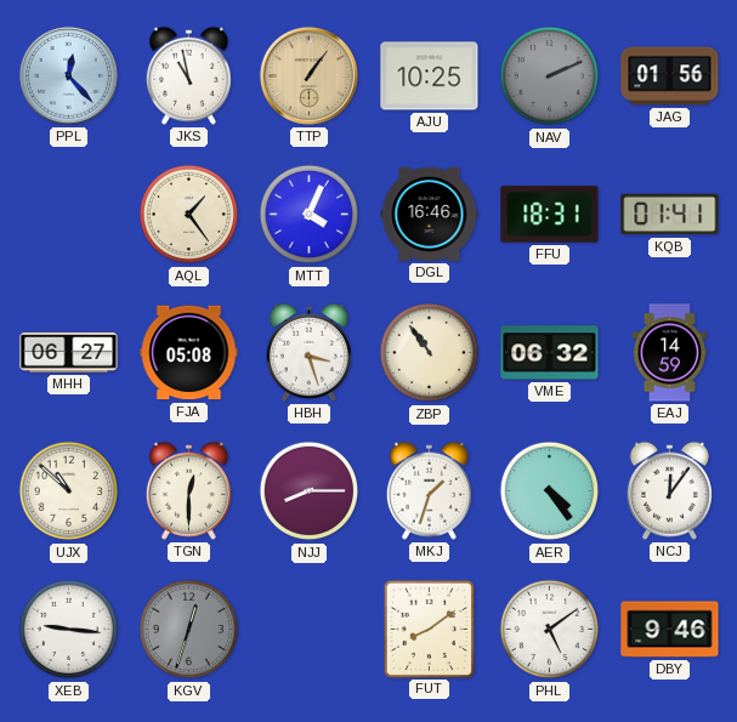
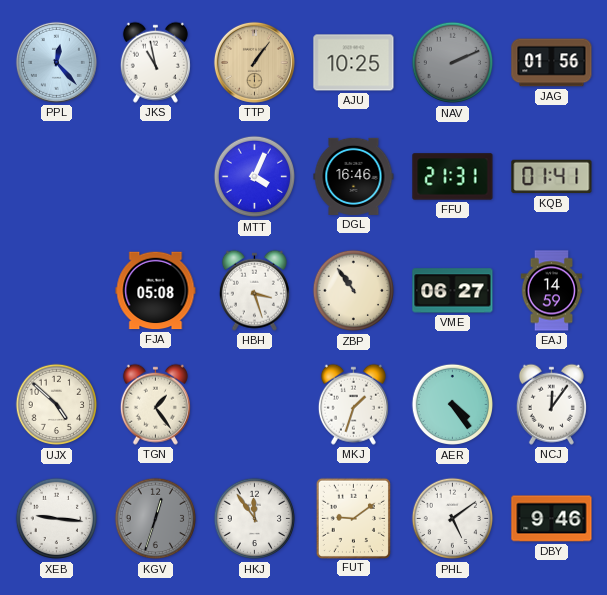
AQL: 1:24 -> none (189, 215)
FFU: 18:31 -> 21:31 (453, 177)
MHH: 06:27 -> none (69, 352)
VME: 06:32 -> 06:27 (453, 291)
UJX: 10:52 -> 4:52 (57, 405)
TGN: 12:30 -> 1:24 (155, 404)
NJJ: 8:15 -> none (310, 491)
HKJ: none -> 11:54 (255, 519)
FUT: 8:09 -> 9:09 (353, 518)
